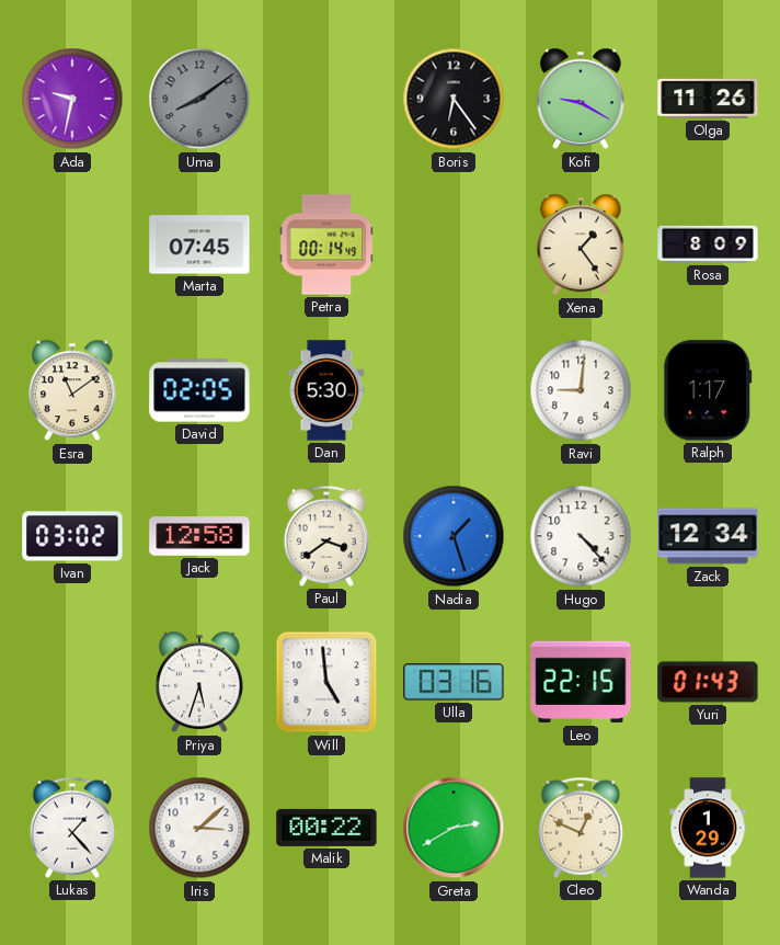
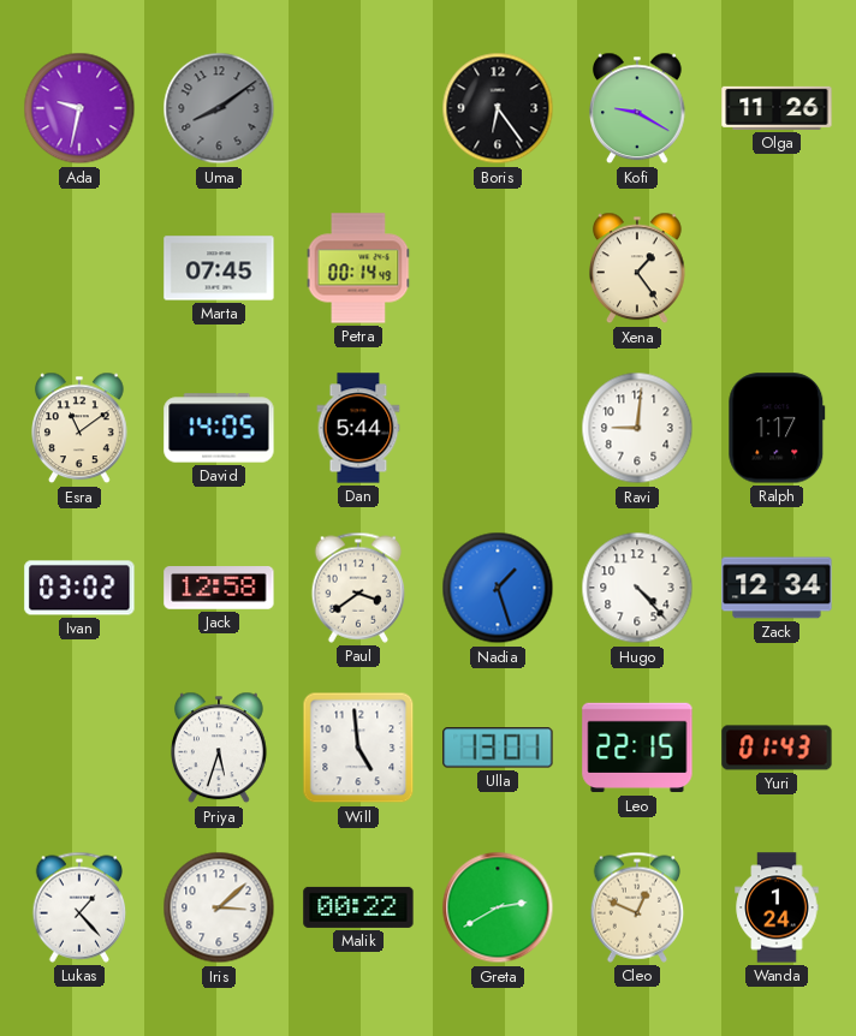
Rosa: 8:09 -> none (708, 244)
David: 02:05 -> 14:05 (219, 428)
Dan: 5:30 -> 5:44 (358, 428)
Ulla: 03:16 -> 13:01 (498, 748)
Wanda: 1:29 -> 1:24 (777, 907)
